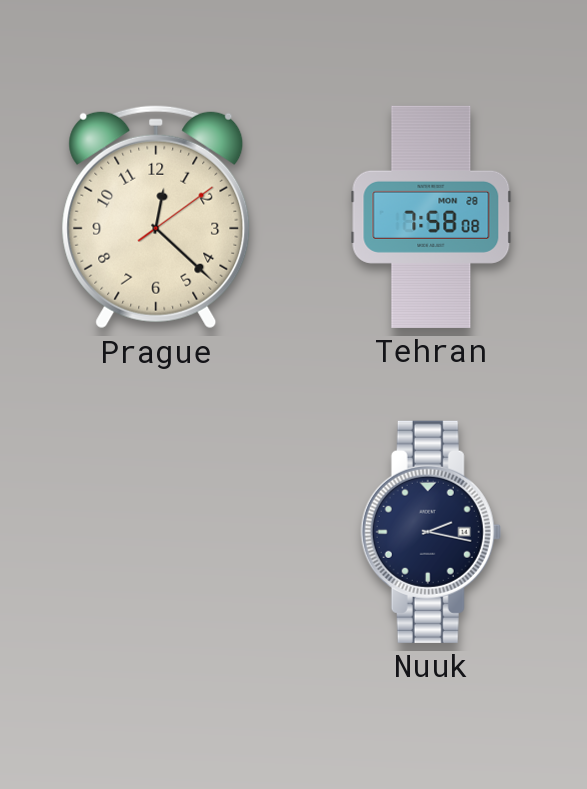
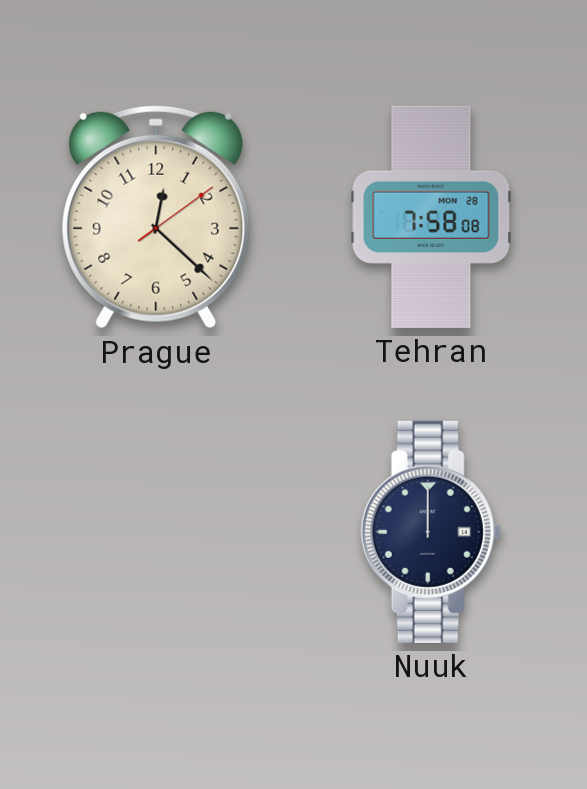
Nuuk: 2:17 -> 12:00 (431, 532)
